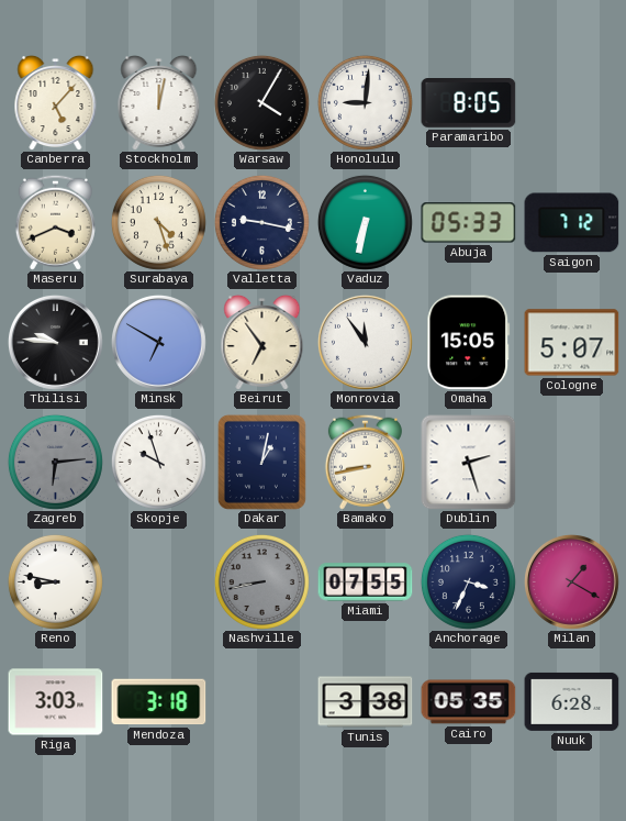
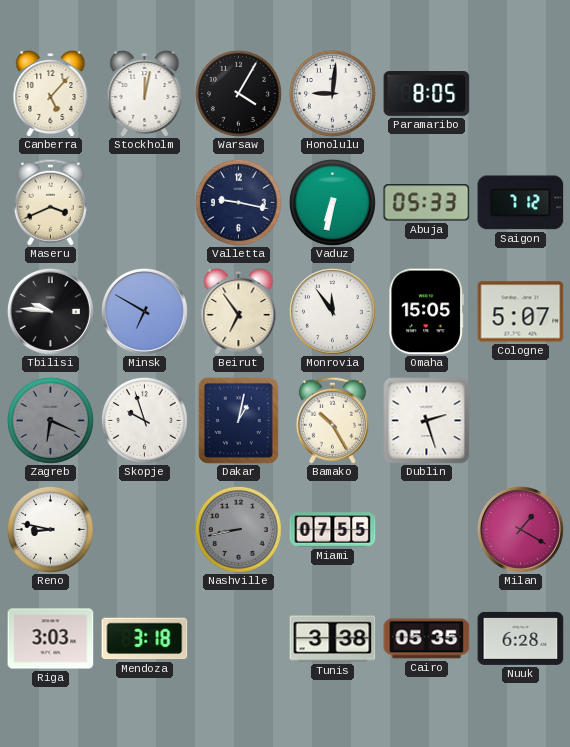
Surabaya: 4:27 -> none (158, 222)
Zagreb: 6:14 -> 6:19 (50, 420)
Bamako: 8:43 -> 10:25 (332, 420)
Anchorage: 3:34 -> none (468, 581)
